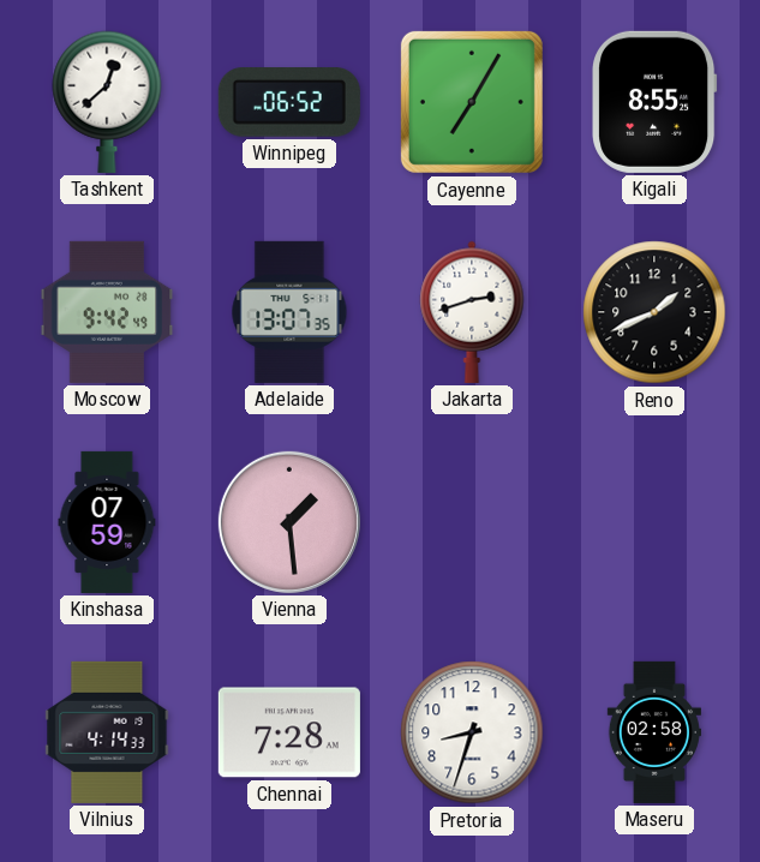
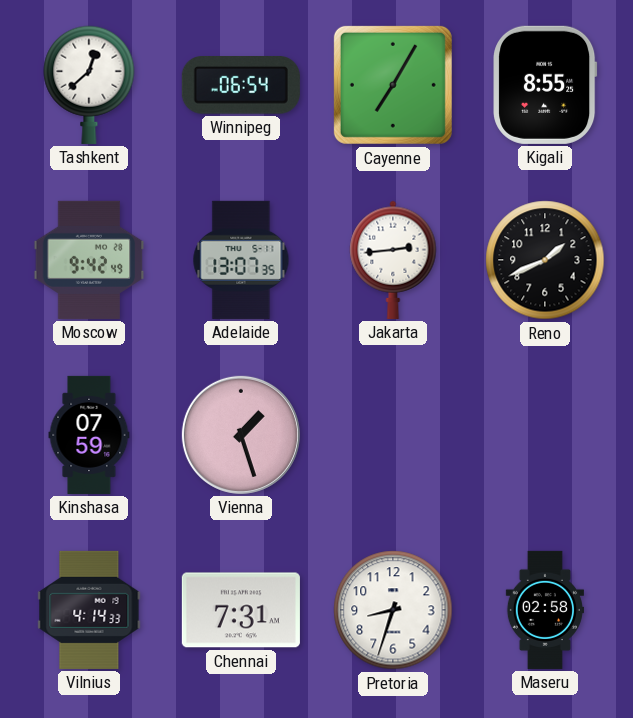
Winnipeg: 06:52 -> 06:54 (241, 86)
Jakarta: 2:42 -> 2:44 (393, 260)
Vienna: 1:29 -> 1:27 (241, 435)
Chennai: 7:28 -> 7:31 (241, 610)
